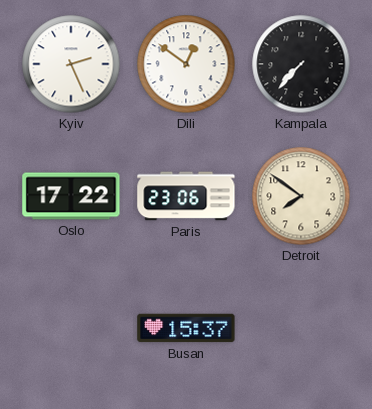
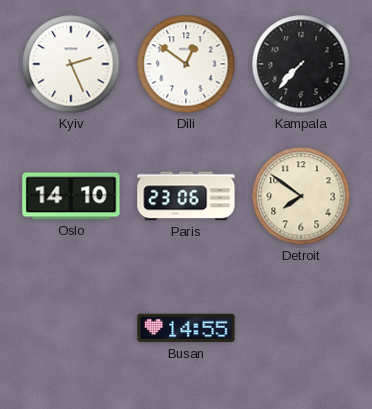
Oslo: 17:22 -> 14:10 (71, 196)
Busan: 15:37 -> 14:55 (186, 328)
